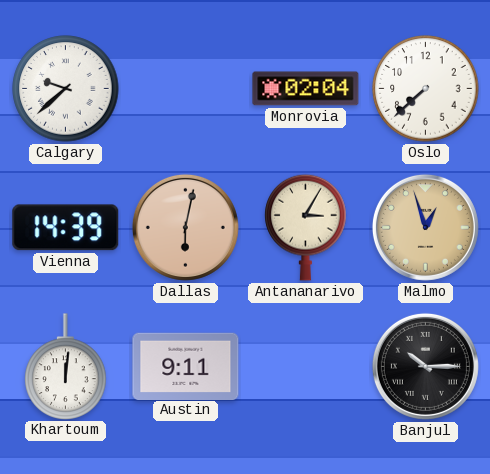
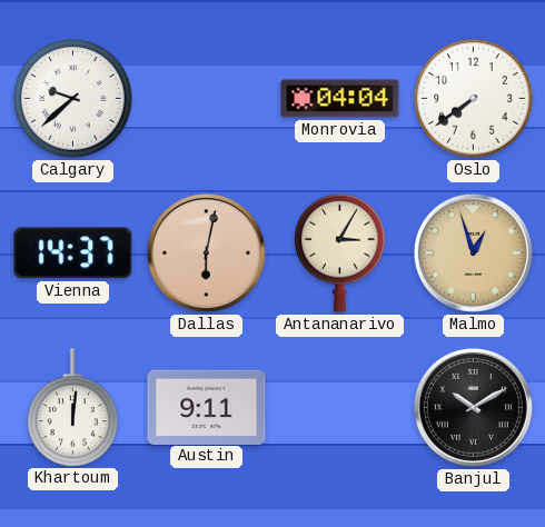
Monrovia: 02:04 -> 04:04 (340, 99)
Oslo: 7:38 -> 7:39 (474, 99)
Vienna: 14:39 -> 14:37 (73, 253)
Banjul: 10:15 -> 10:10 (473, 407)
